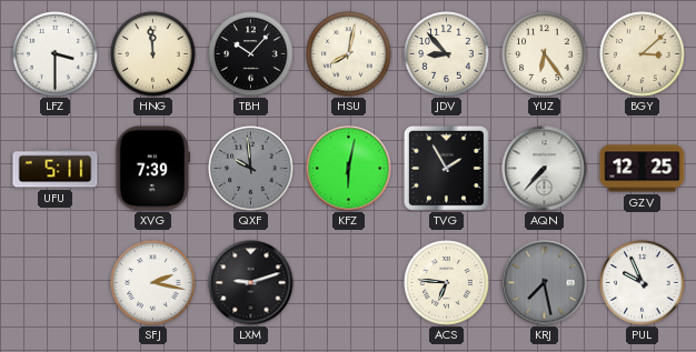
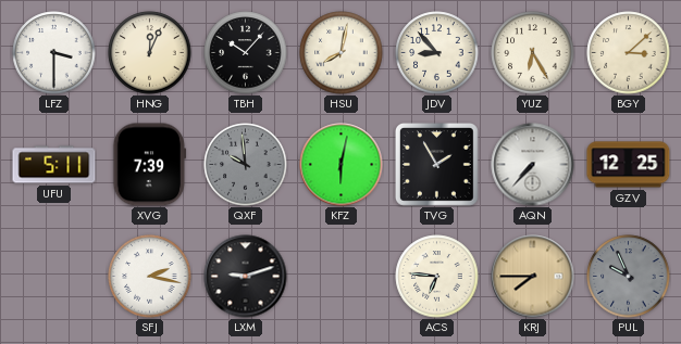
HNG: 11:59 -> 12:04 (150, 53)
YUZ: 6:24 -> 6:25 (533, 53)
KRJ: 7:28 -> 7:45 (533, 277)
KRJ dial: grey -> champagne (533, 277)
PUL dial: white -> grey (629, 277)
